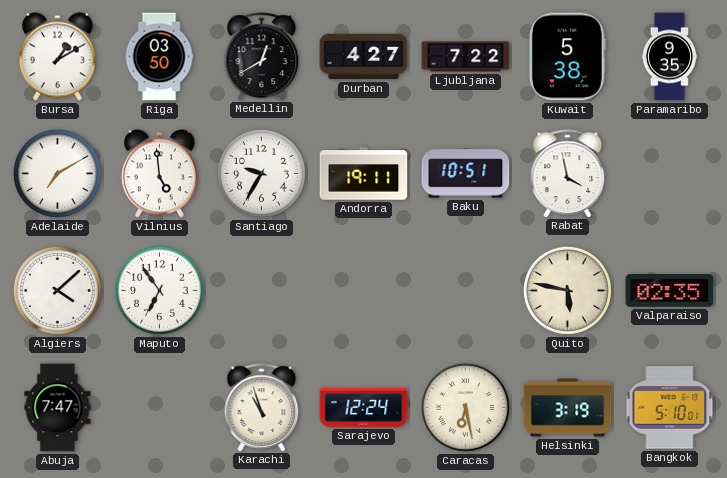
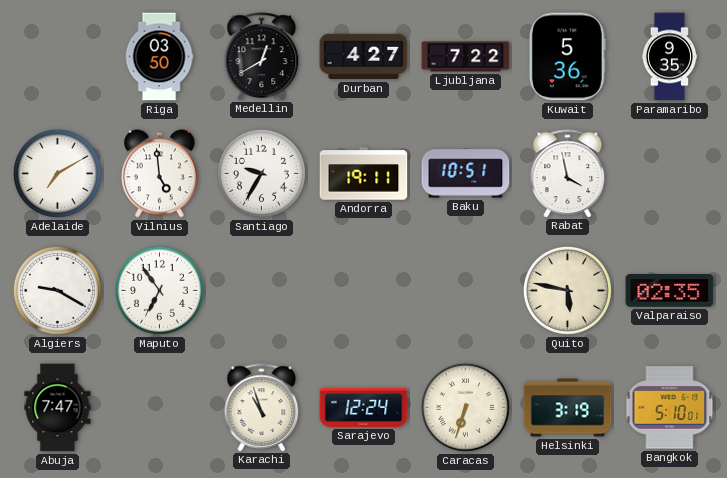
Bursa: 1:10 -> none (58, 57)
Kuwait: 5:38 -> 5:36 (567, 57)
Algiers: 4:08 -> 9:20 (57, 290)
Caracas: 6:28 -> 6:33 (465, 407)
